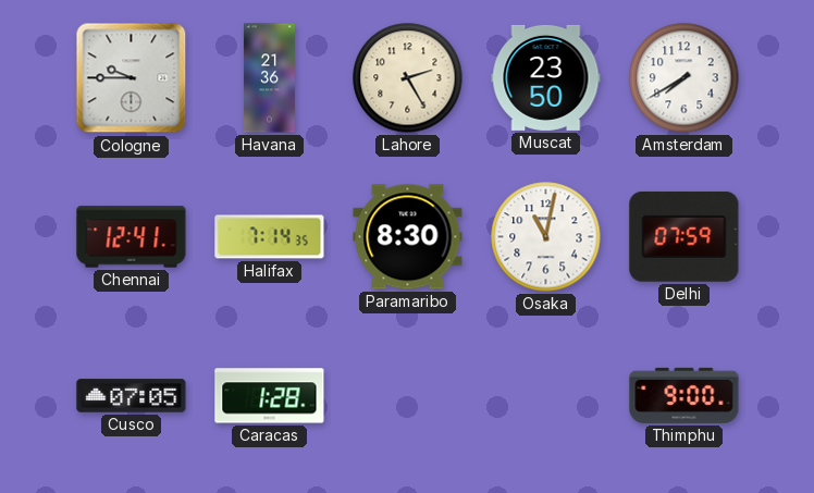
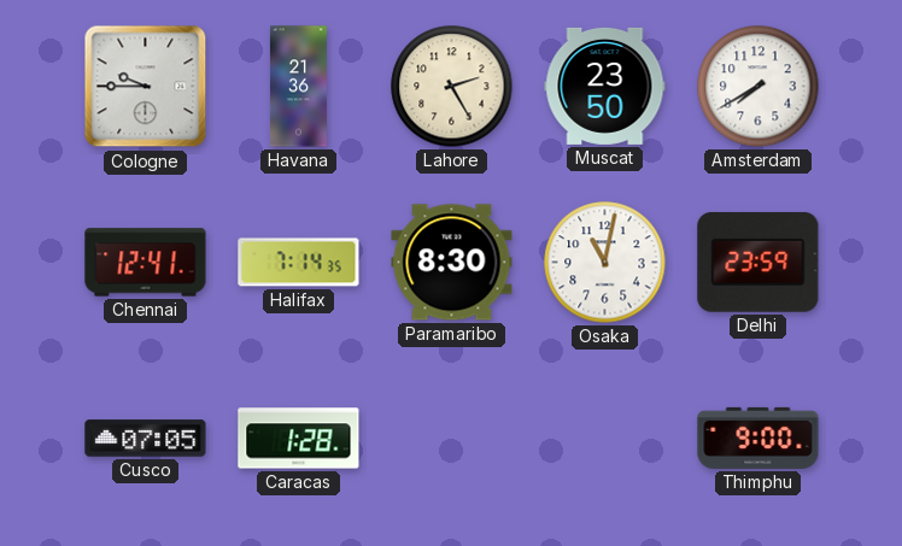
Delhi: 07:59 -> 23:59 (758, 262)
